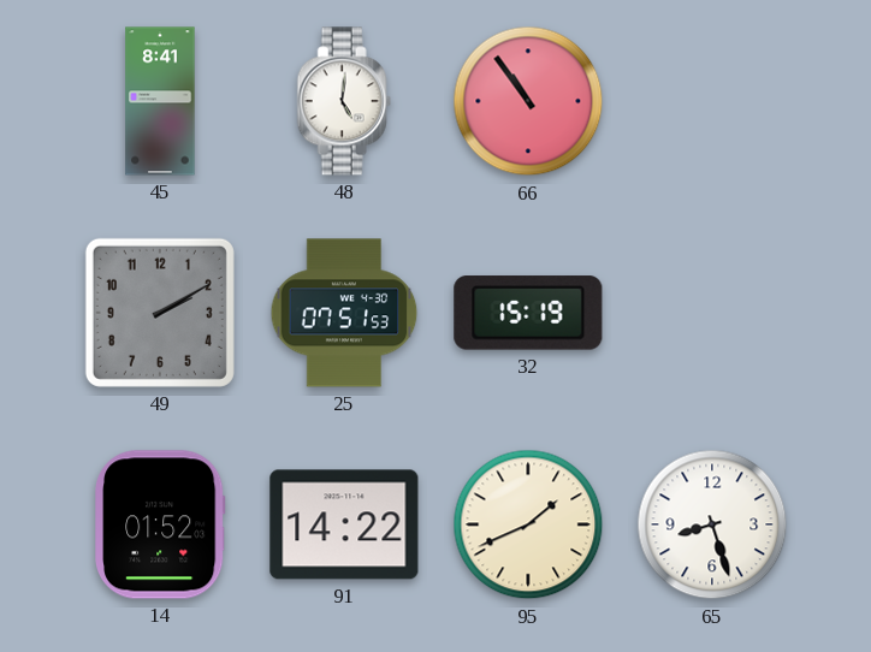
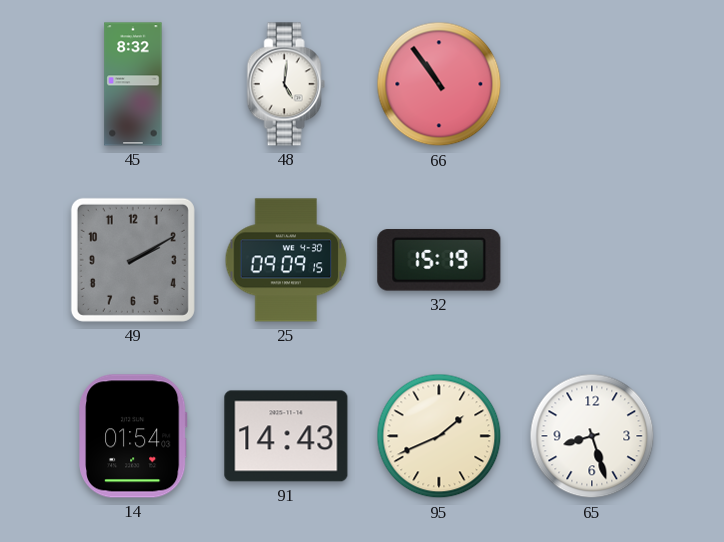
45: 8:41 -> 8:32 (133, 84)
25: 07:51 -> 09:09 (286, 260)
14: 01:52 -> 01:54 (134, 436)
91: 14:22 -> 14:43 (286, 436)
